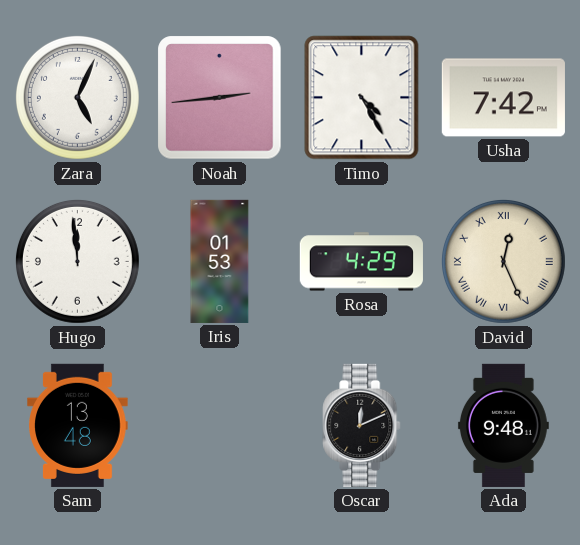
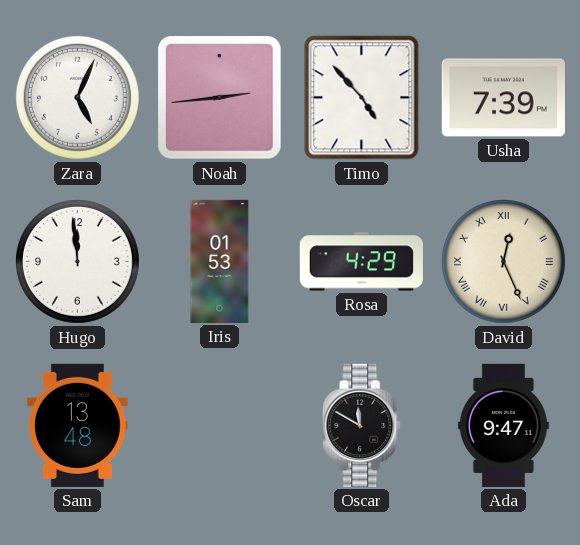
Timo: 4:25 -> 4:53 (362, 98)
Usha: 7:42 -> 7:39 (503, 98)
Oscar: 12:11 -> 11:50 (362, 425)
Ada: 9:48 -> 9:47 (503, 425)
